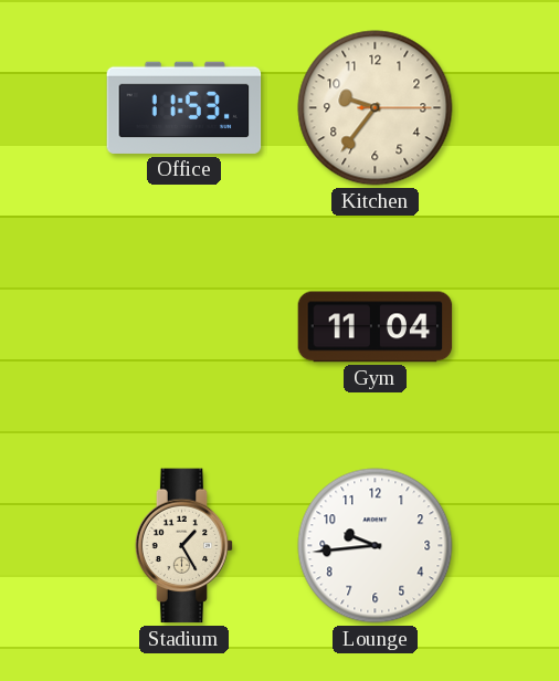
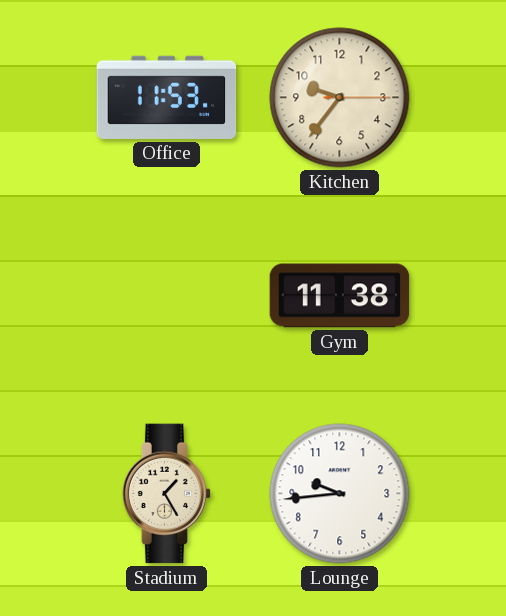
Gym: 11:04 -> 11:38 (340, 296)
